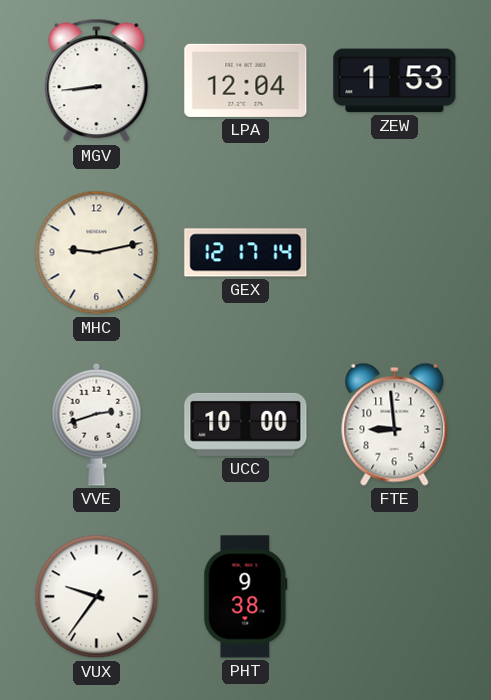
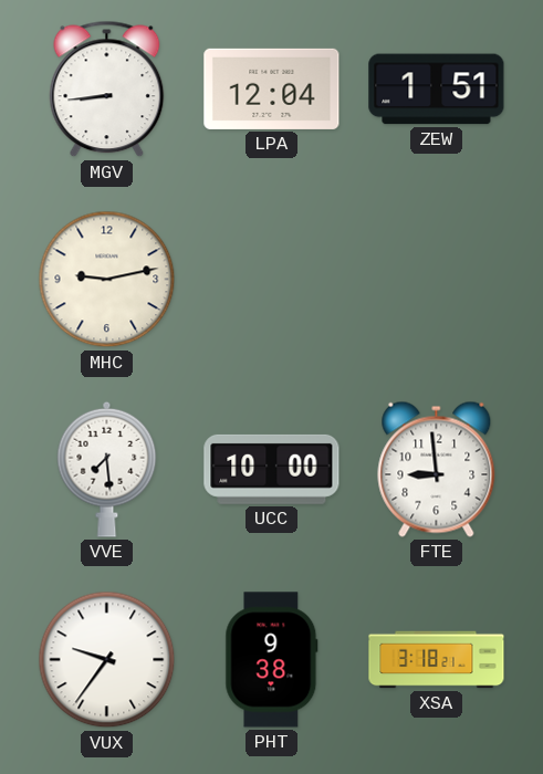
ZEW: 1:53 -> 1:51 (437, 90)
GEX: 12:17 -> none (246, 253)
VVE: 2:42 -> 7:29 (107, 469)
XSA: none -> 3:18 (437, 660)
